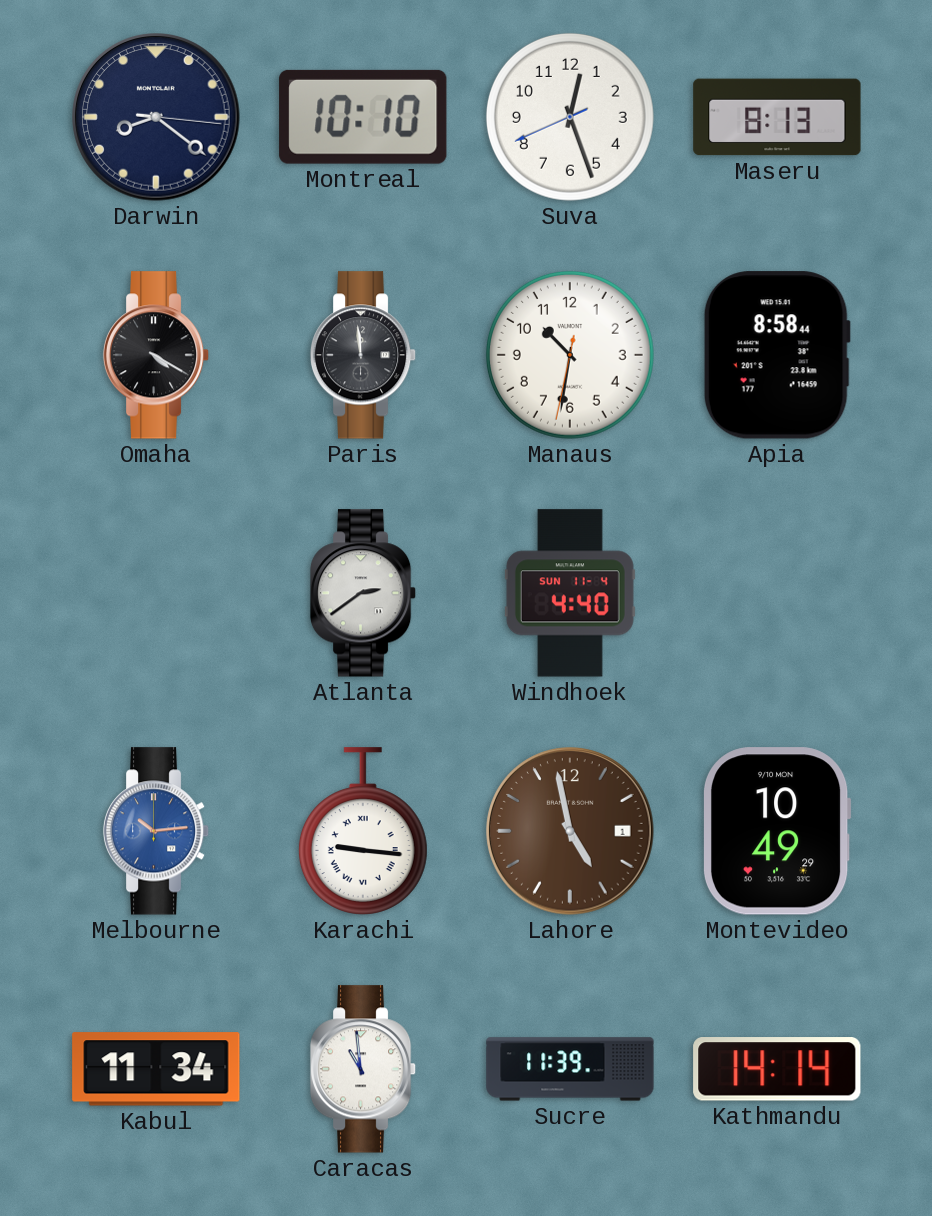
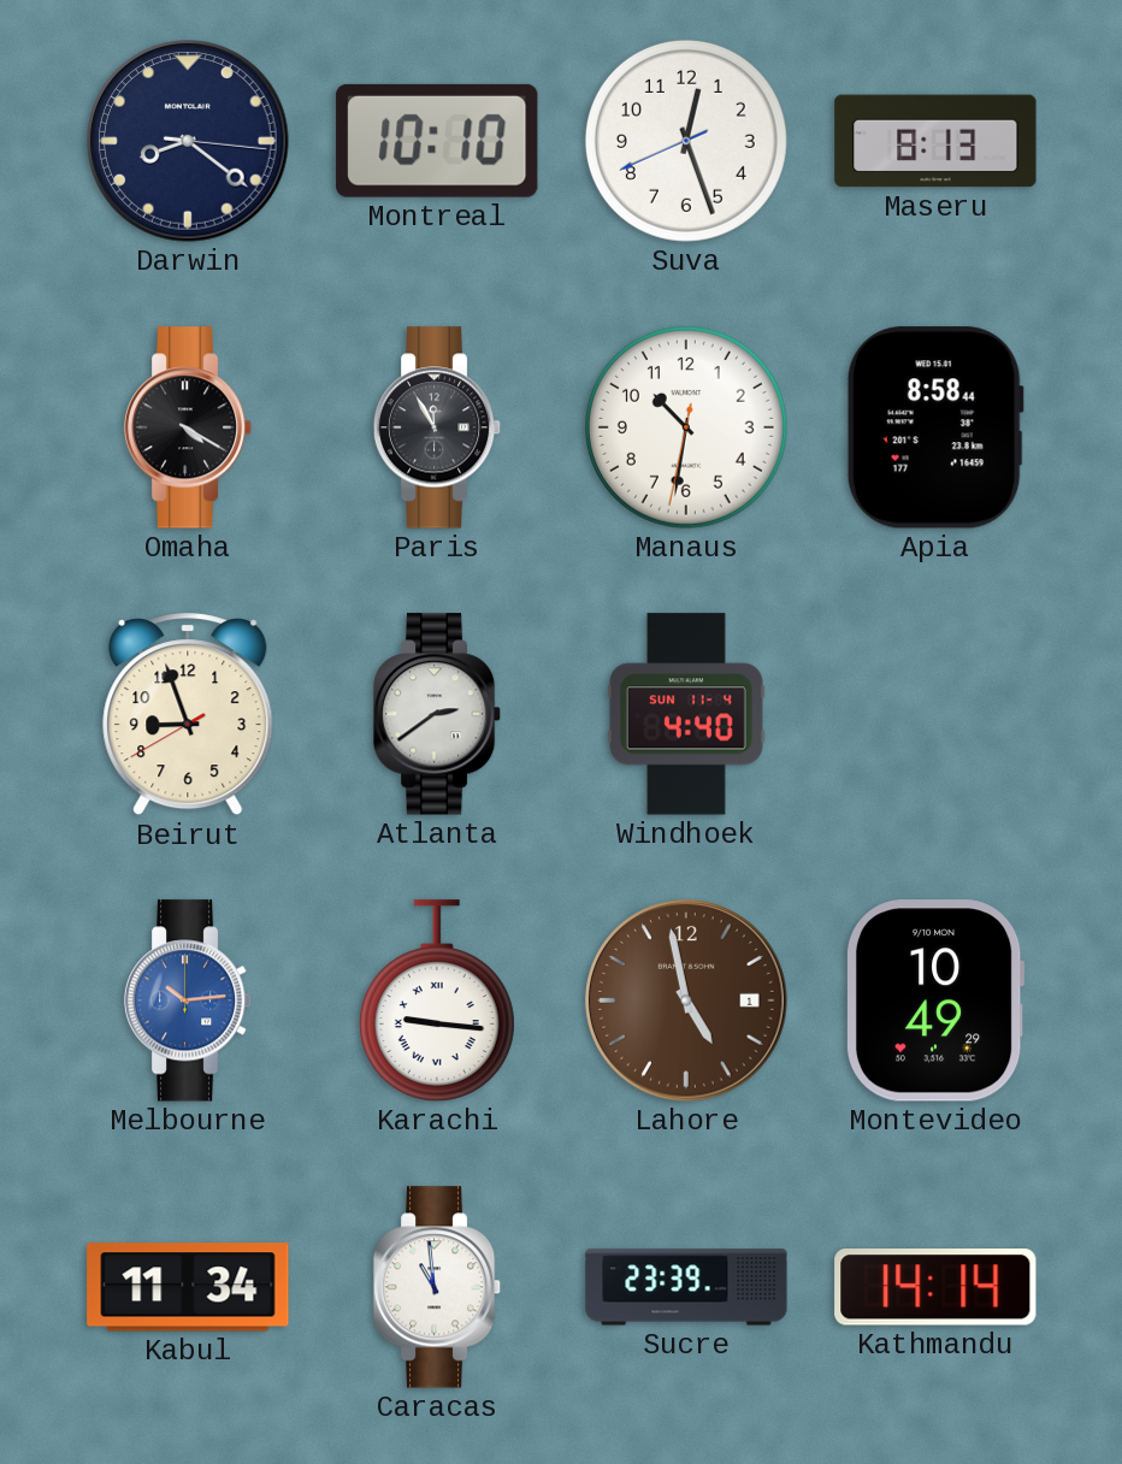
Paris: 11:59 -> 11:55 (437, 427)
Beirut: none -> 8:56 (188, 715)
Sucre: 11:39 -> 23:39 (686, 1287)
